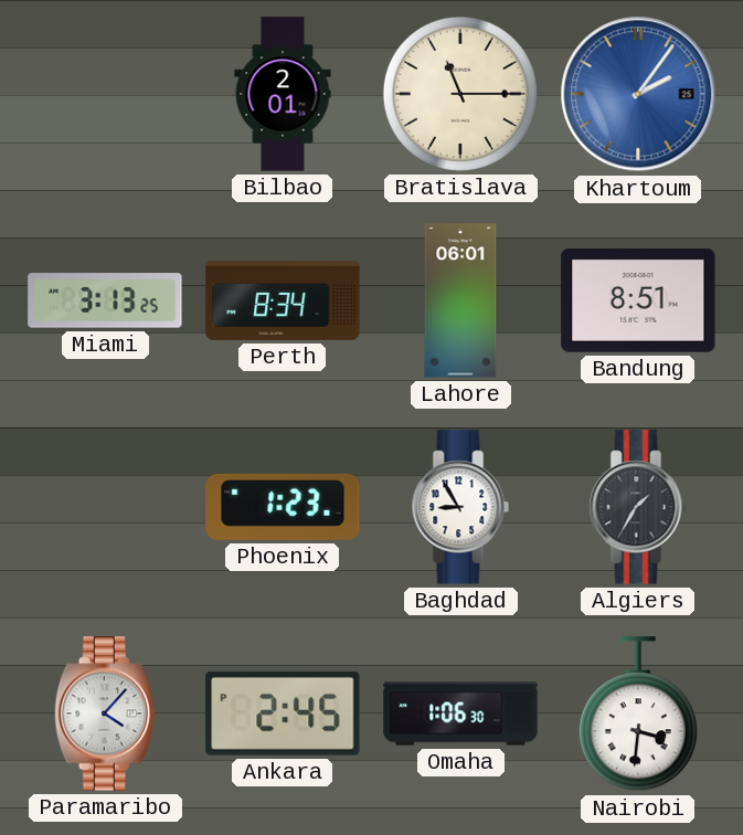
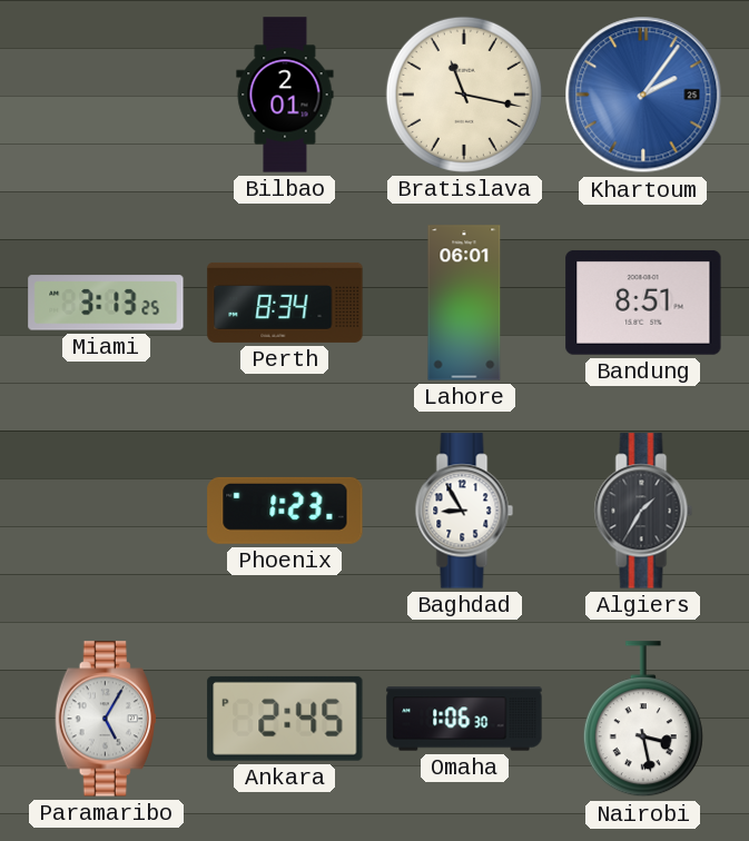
Bratislava: 11:15 -> 11:17 (464, 95)
Paramaribo: 4:07 -> 5:05 (106, 719)
Nairobi: 3:31 -> 3:28 (643, 720)
